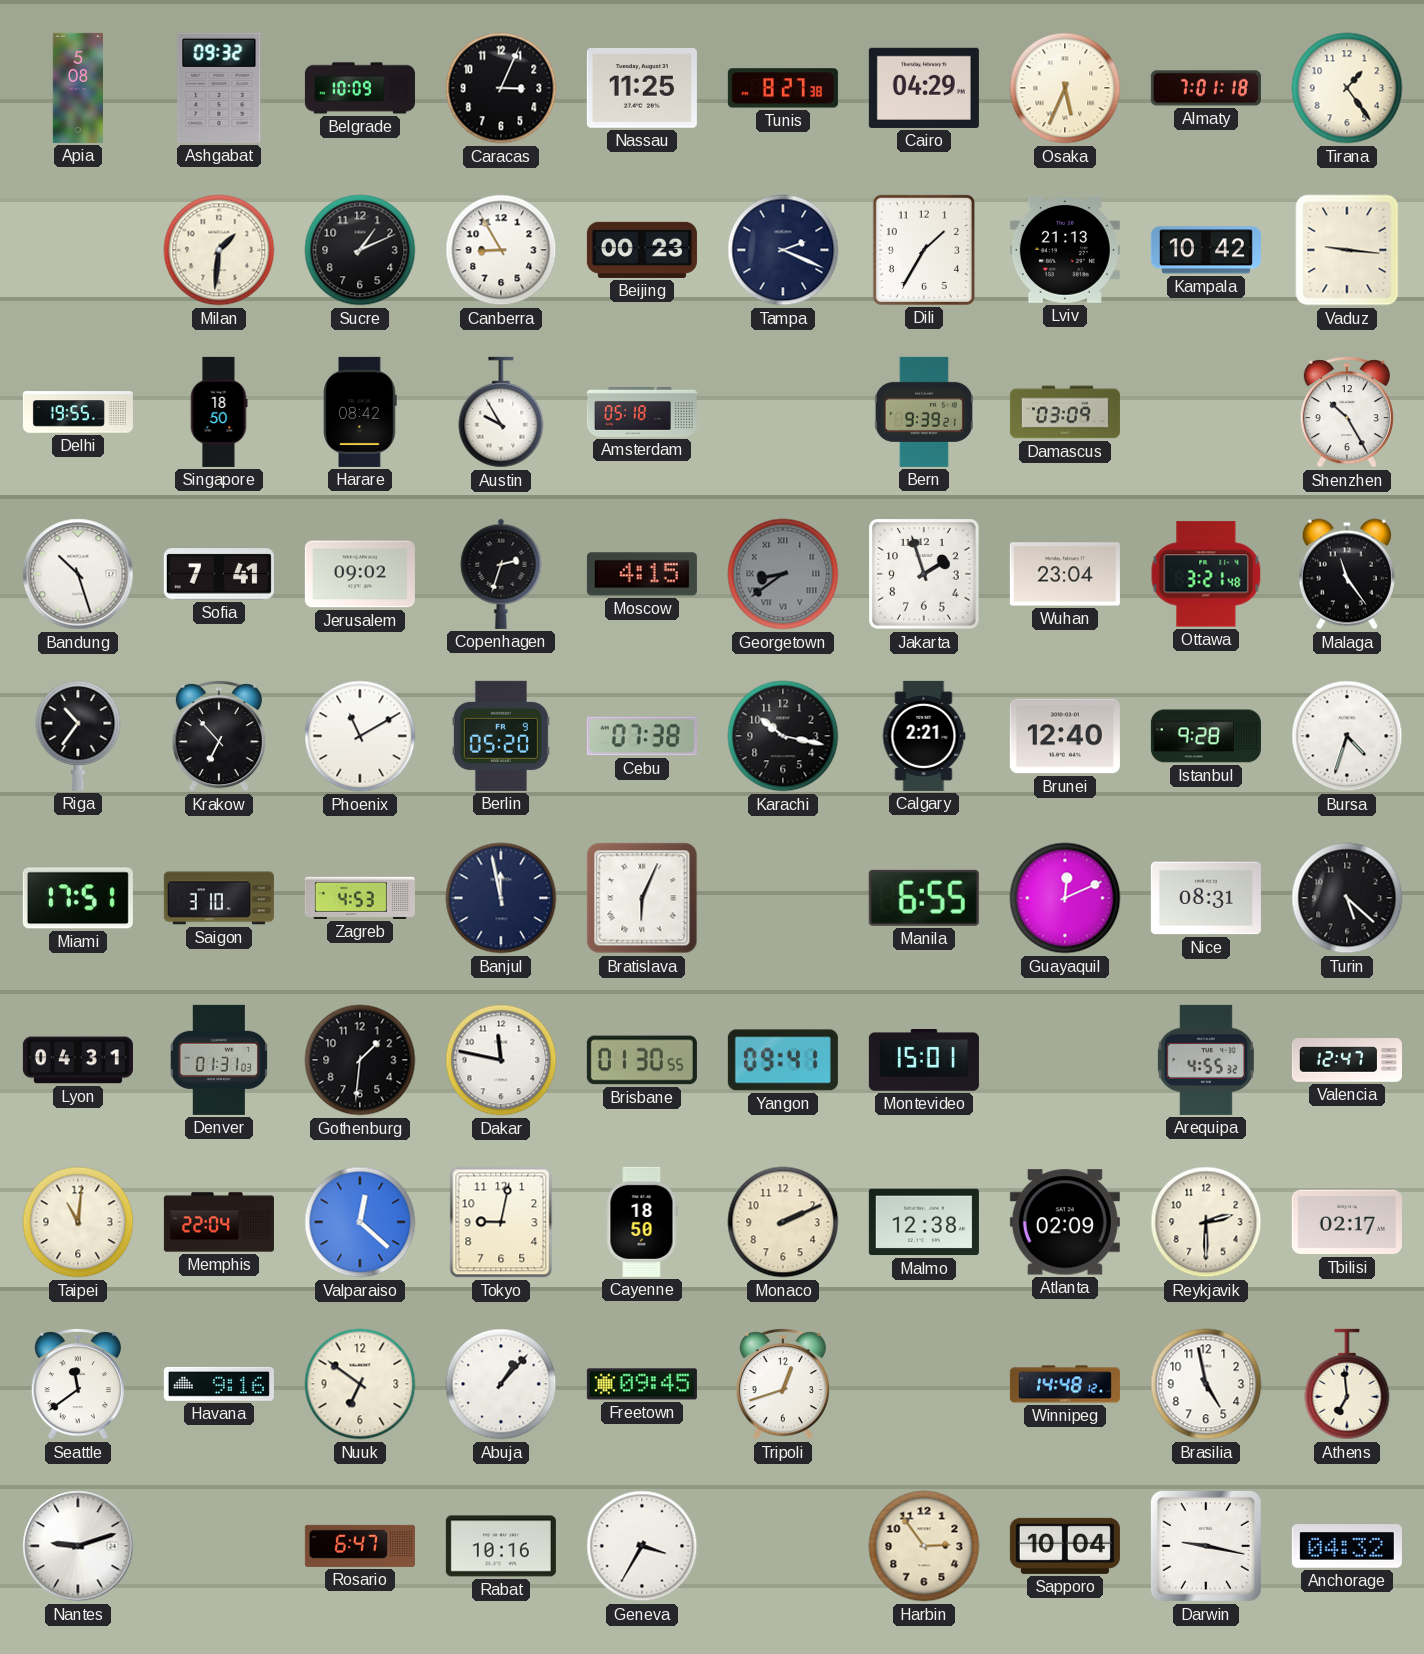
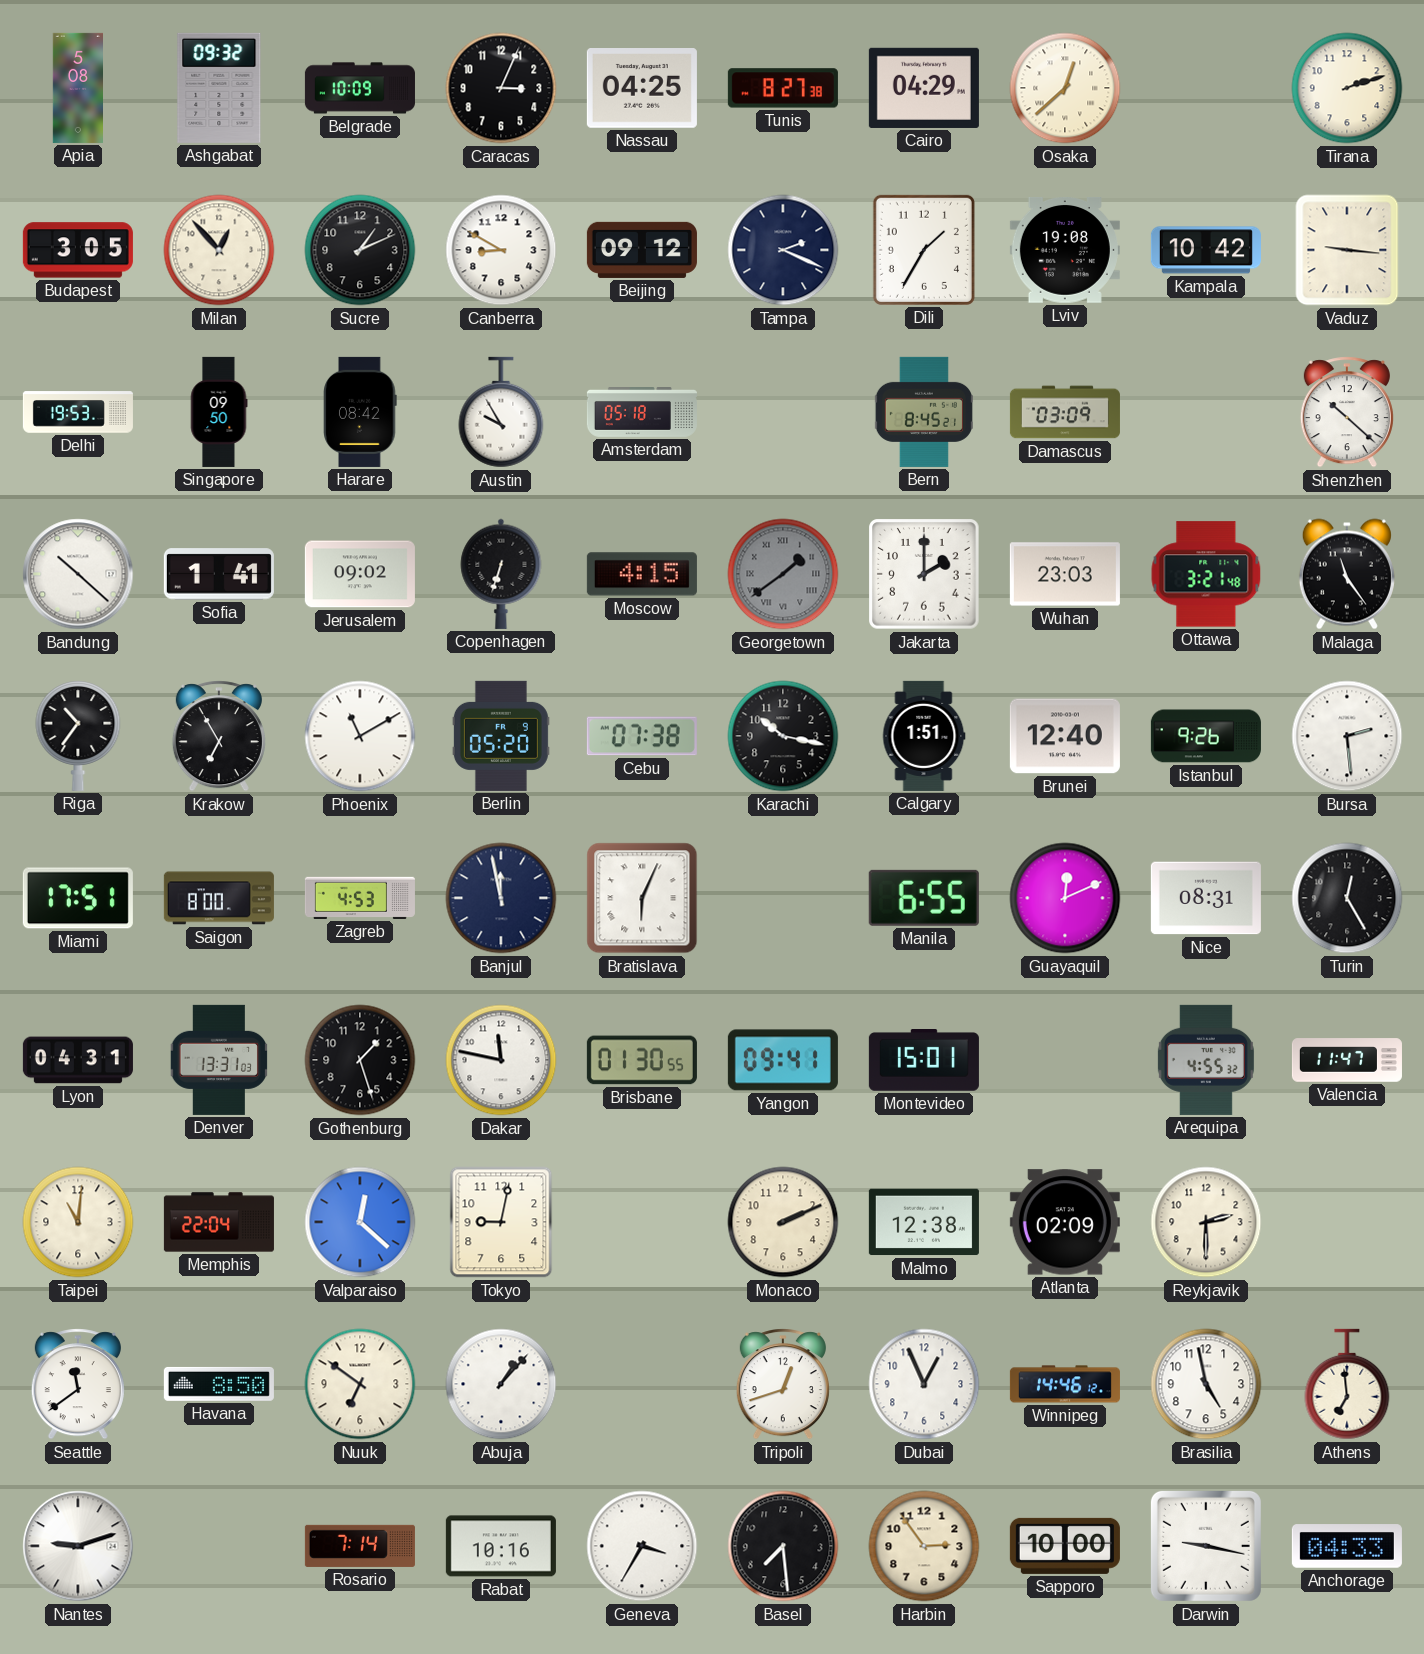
Nassau: 11:25 -> 04:25 (642, 89)
Osaka: 5:34 -> 12:38 (1065, 88)
Almaty: 7:01 -> none (1206, 88)
Tirana: 1:24 -> 2:12 (1347, 88)
Budapest: none -> 3:05 (78, 250)
Milan: 1:31 -> 12:53 (219, 250)
Canberra: 8:55 -> 8:50 (501, 250)
Beijing: 00:23 -> 09:12 (642, 250)
Lviv: 21:13 -> 19:08 (1065, 250)
Delhi: 19:55 -> 19:53 (78, 412)
Singapore: 18:50 -> 09:50 (219, 412)
Bern: 9:39 -> 8:45 (924, 412)
Shenzhen: 10:25 -> 10:22 (1347, 412)
Bandung: 10:27 -> 10:22 (78, 574)
Sofia: 7:41 -> 1:41 (219, 574)
Copenhagen: 2:33 -> 6:33 (501, 574)
Georgetown: 8:39 -> 1:39 (783, 574)
Jakarta: 1:57 -> 2:00 (924, 574)
Wuhan: 23:04 -> 23:03 (1065, 574)
Krakow: 6:53 -> 6:55 (219, 736)
Calgary: 2:21 -> 1:51 (924, 736)
Istanbul: 9:28 -> 9:26 (1206, 736)
Bursa: 4:33 -> 2:29 (1347, 736)
Saigon: 3:10 -> 8:00 (219, 898)
Turin: 5:22 -> 12:25 (1347, 898)
Denver: 01:31 -> 13:31 (219, 1060)
Gothenburg: 1:31 -> 1:27 (360, 1060)
Valencia: 12:47 -> 11:47 (1347, 1060)
Cayenne: 18:50 -> none (642, 1222)
Tbilisi: 02:17 -> none (1347, 1222)
Havana: 9:16 -> 8:50 (219, 1384)
Freetown: 09:45 -> none (642, 1384)
Dubai: none -> 12:56 (924, 1384)
Winnipeg: 14:48 -> 14:46 (1065, 1384)
Rosario: 6:47 -> 7:14 (360, 1546)
Basel: none -> 7:29 (783, 1546)
Sapporo: 10:04 -> 10:00 (1065, 1546)
Anchorage: 04:32 -> 04:33 (1347, 1546)
